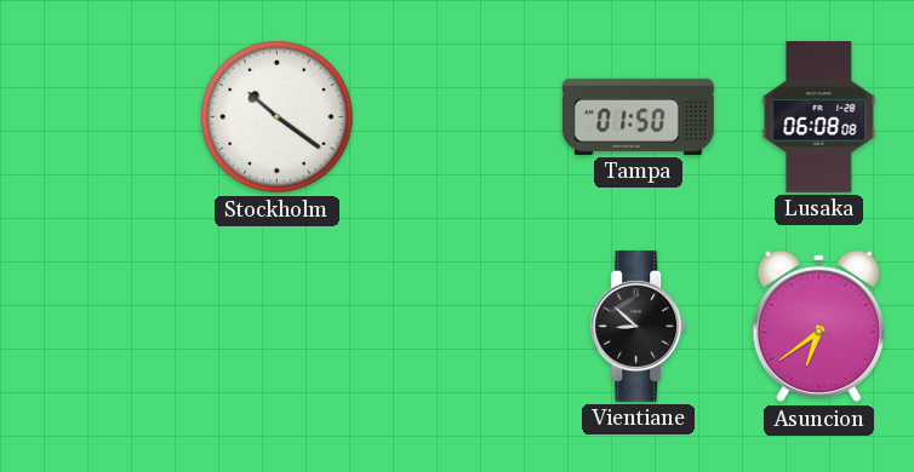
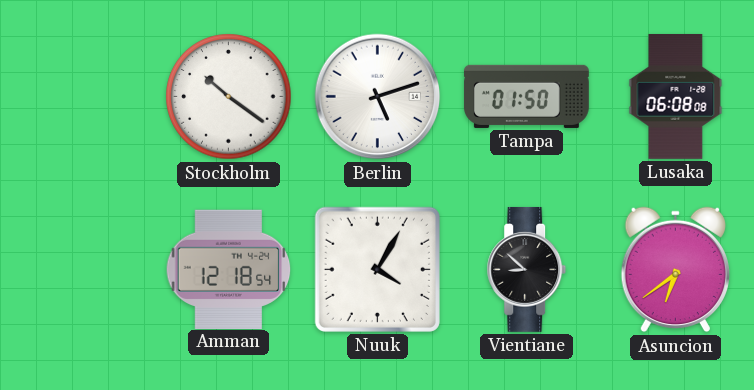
Berlin: none -> 5:12 (378, 97)
Amman: none -> 12:18 (229, 269)
Nuuk: none -> 4:05 (377, 269)
